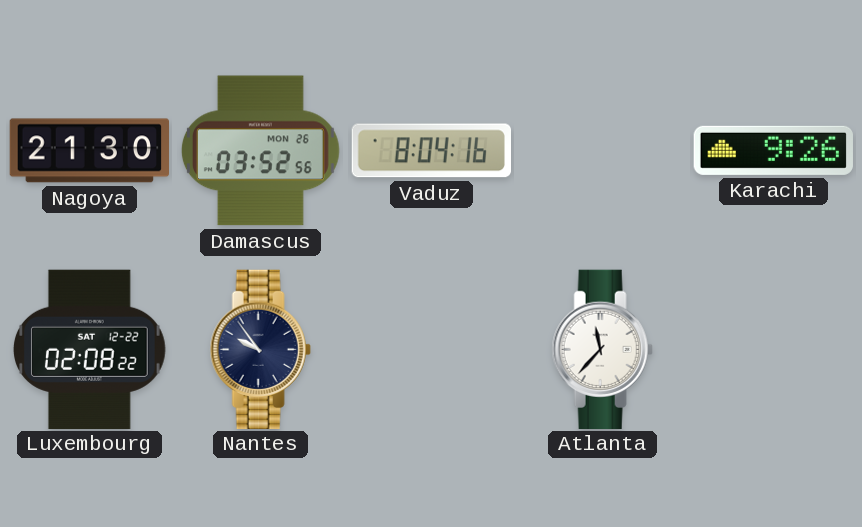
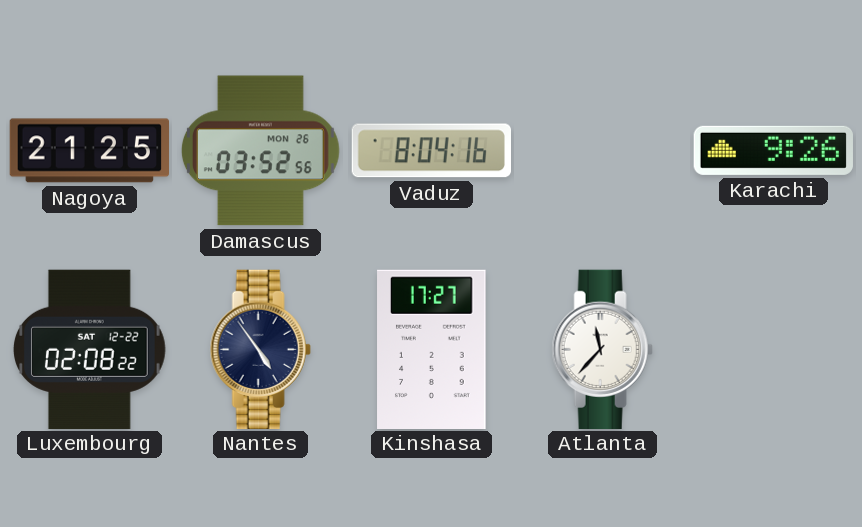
Nagoya: 21:30 -> 21:25 (90, 151)
Nantes: 9:54 -> 4:54 (260, 349)
Kinshasa: none -> 17:27 (432, 349)
